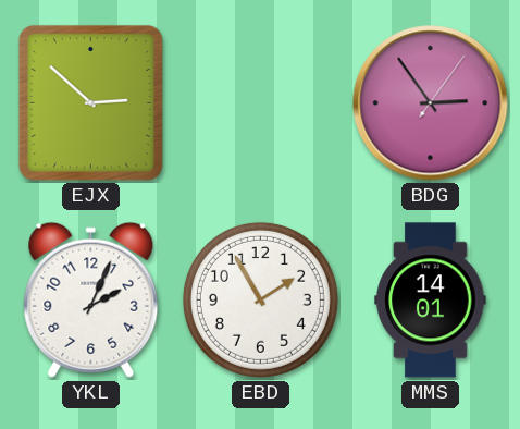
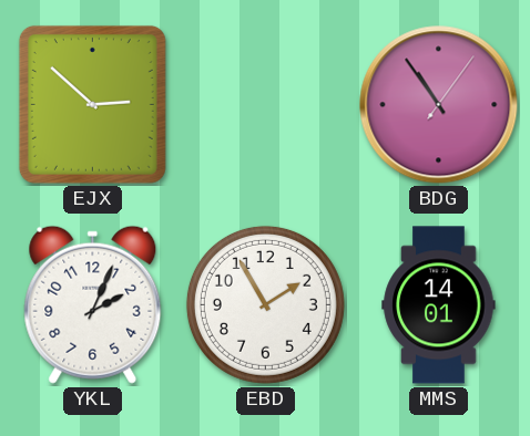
BDG: 2:54 -> 10:54 (439, 105)
